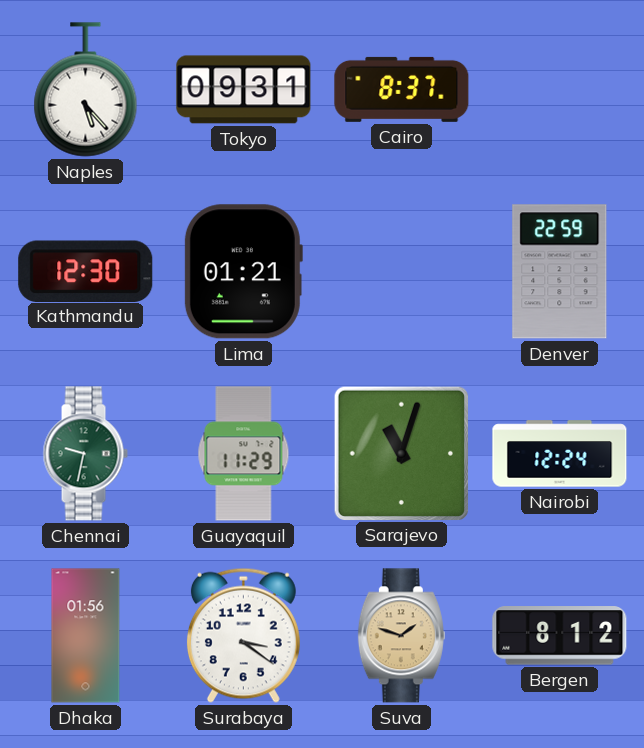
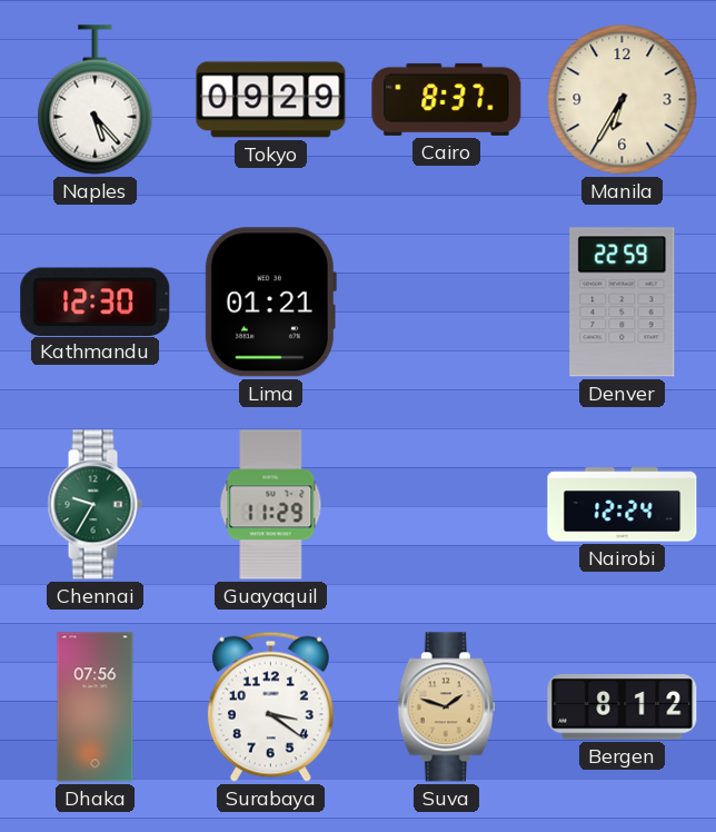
Tokyo: 09:31 -> 09:29 (271, 100)
Manila: none -> 6:35 (623, 100)
Chennai: 9:32 -> 9:35 (95, 505)
Sarajevo: 11:03 -> none (401, 453)
Dhaka: 01:56 -> 07:56 (96, 707)
